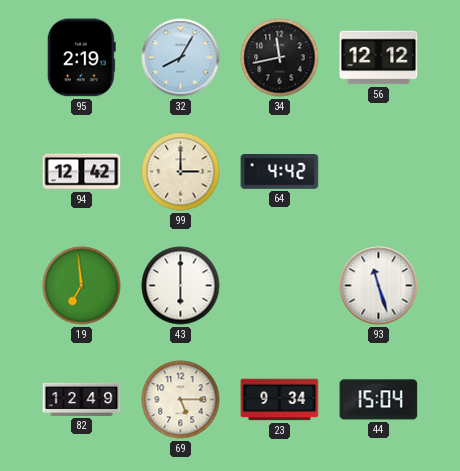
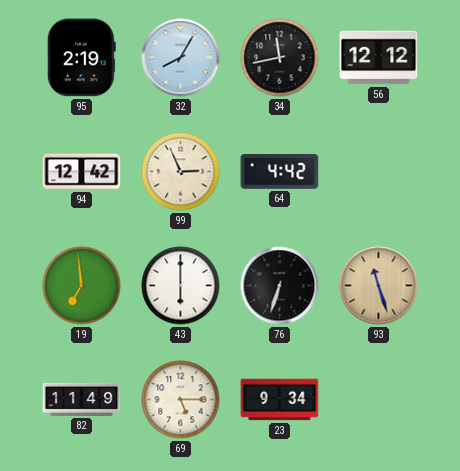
99: 3:00 -> 2:56 (181, 172)
76: none -> 6:33 (280, 286)
93 dial: white -> champagne (379, 286)
82: 12:49 -> 11:49 (82, 399)
44: 15:04 -> none (379, 400)
